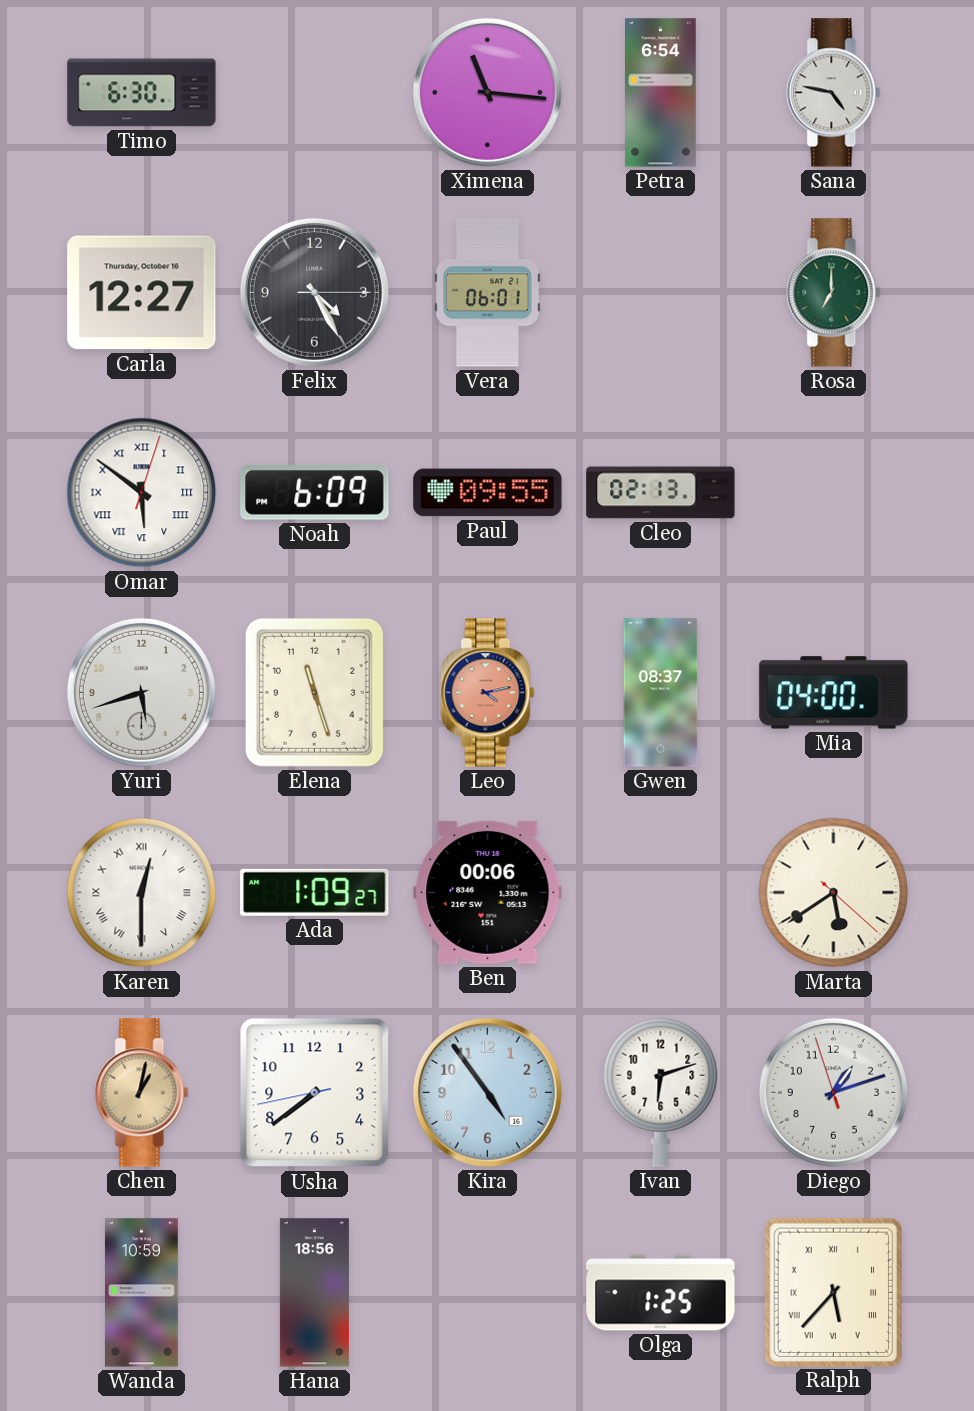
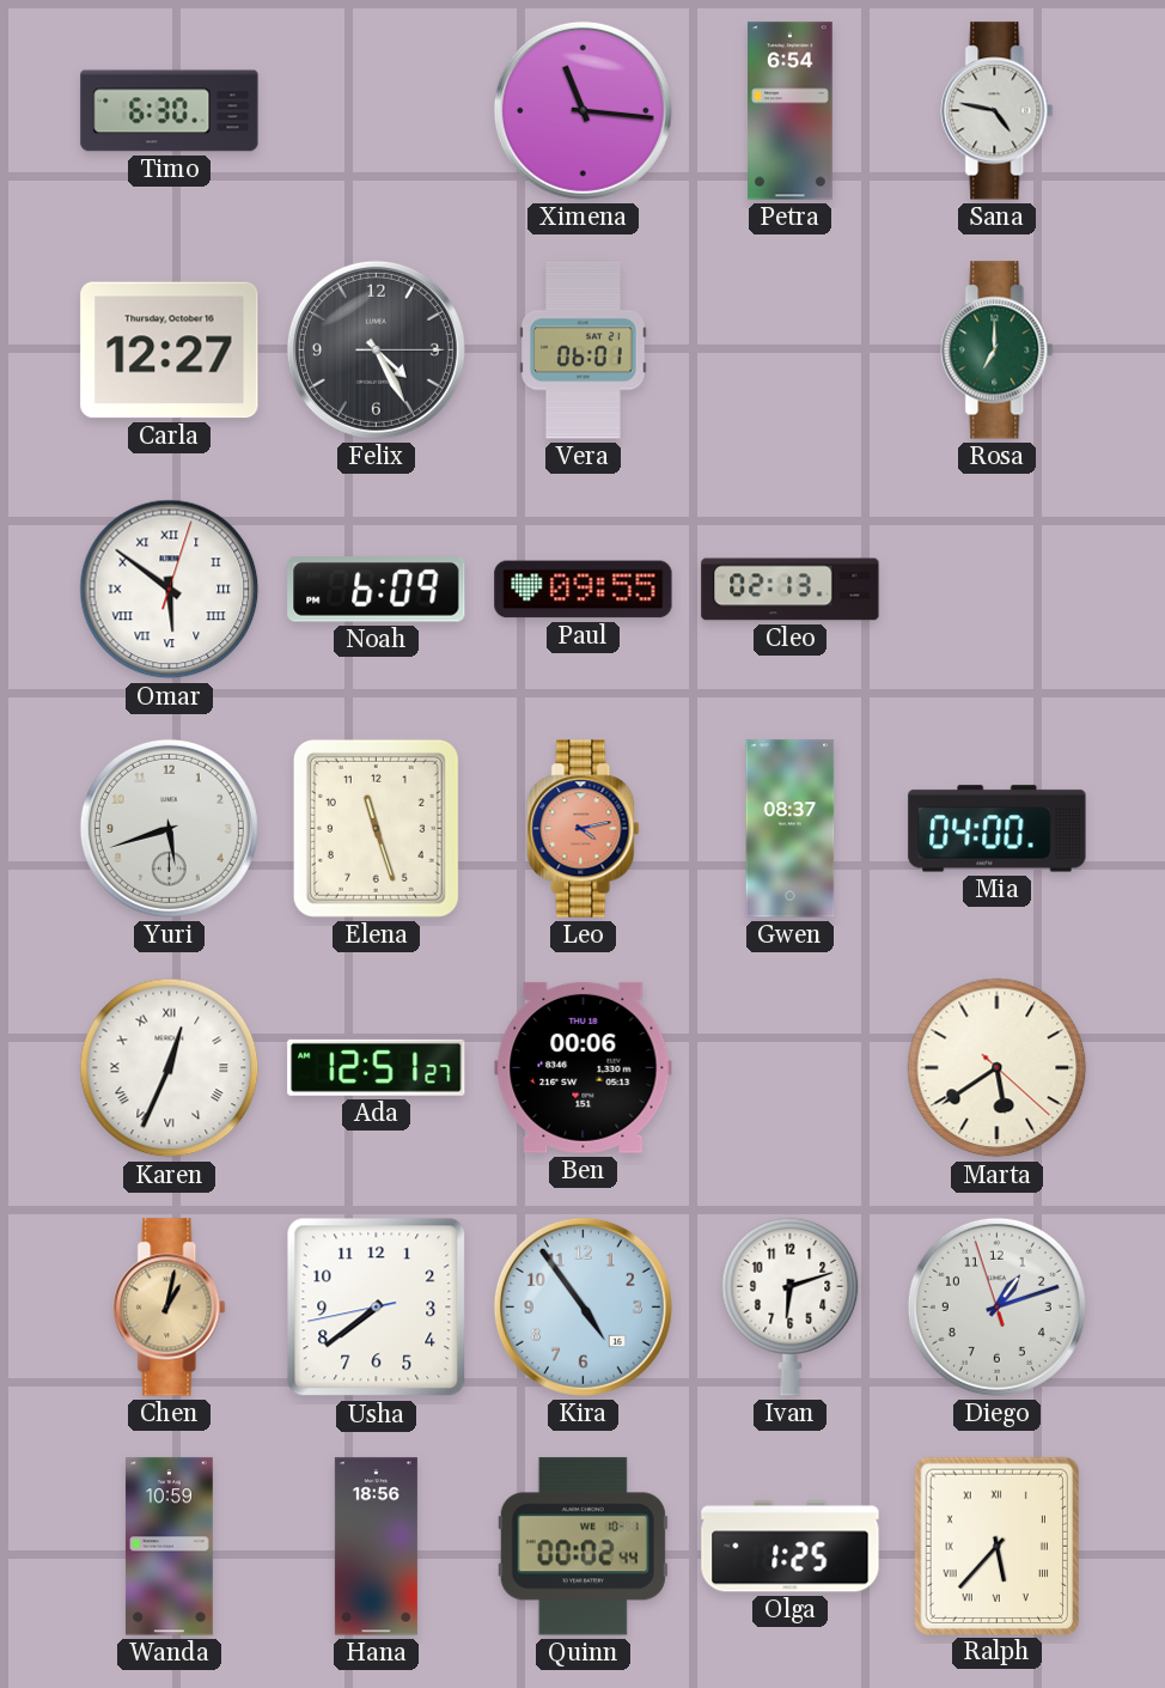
Karen: 12:30 -> 12:34 (170, 1068)
Ada: 1:09 -> 12:51 (377, 1067)
Quinn: none -> 00:02 (582, 1547)
